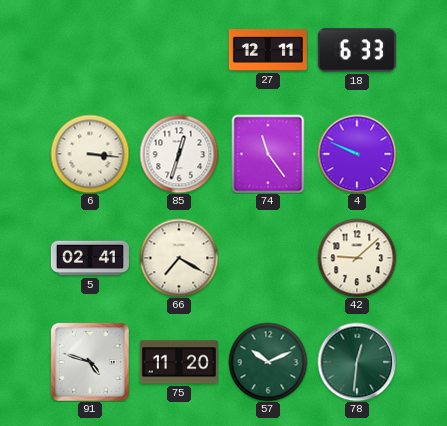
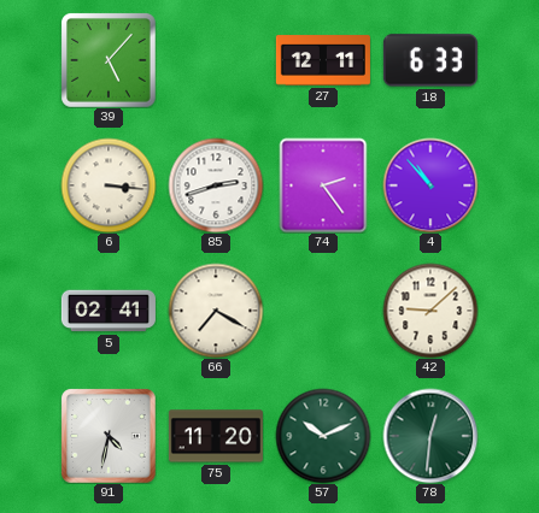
39: none -> 5:07 (109, 60)
85: 12:33 -> 2:42 (216, 185)
74: 11:24 -> 2:24 (323, 185)
4: 9:49 -> 10:53 (430, 185)
91: 4:48 -> 4:32 (109, 436)
